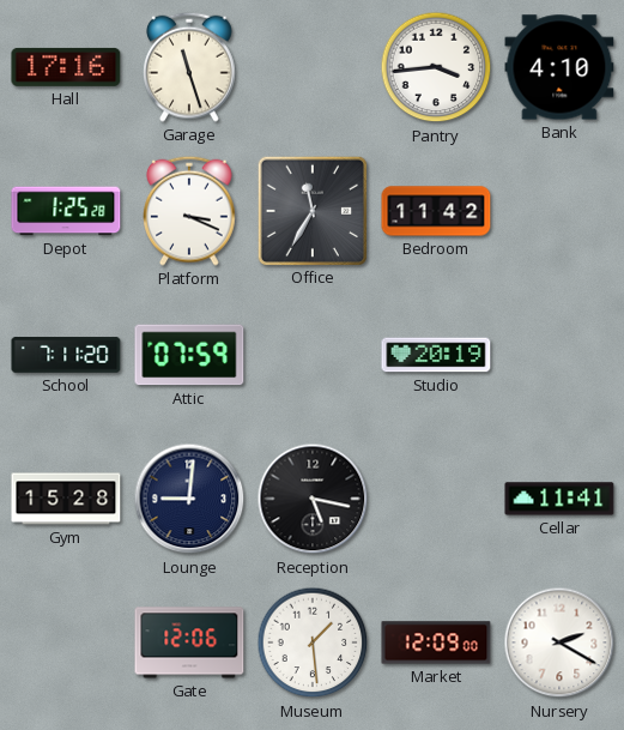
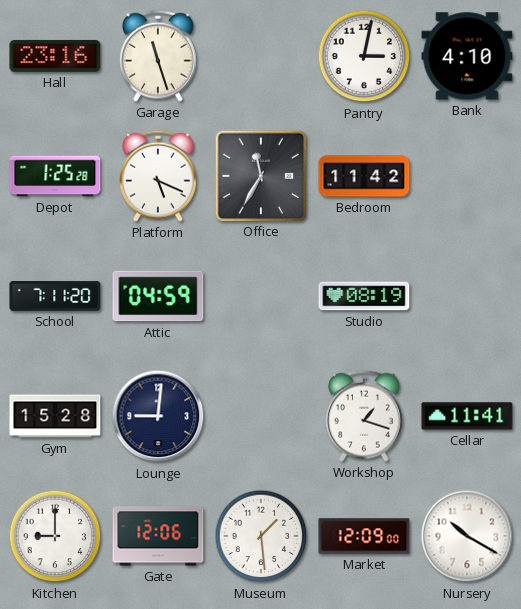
Hall: 17:16 -> 23:16 (55, 56)
Pantry: 3:44 -> 3:02 (364, 56)
Platform: 3:19 -> 5:19 (159, 176)
Attic: 07:59 -> 04:59 (158, 296)
Studio: 20:19 -> 08:19 (364, 296)
Reception: 5:17 -> none (313, 499)
Workshop: none -> 1:18 (365, 416)
Kitchen: none -> 9:00 (55, 536)
Nursery: 2:20 -> 10:20 (467, 536)
